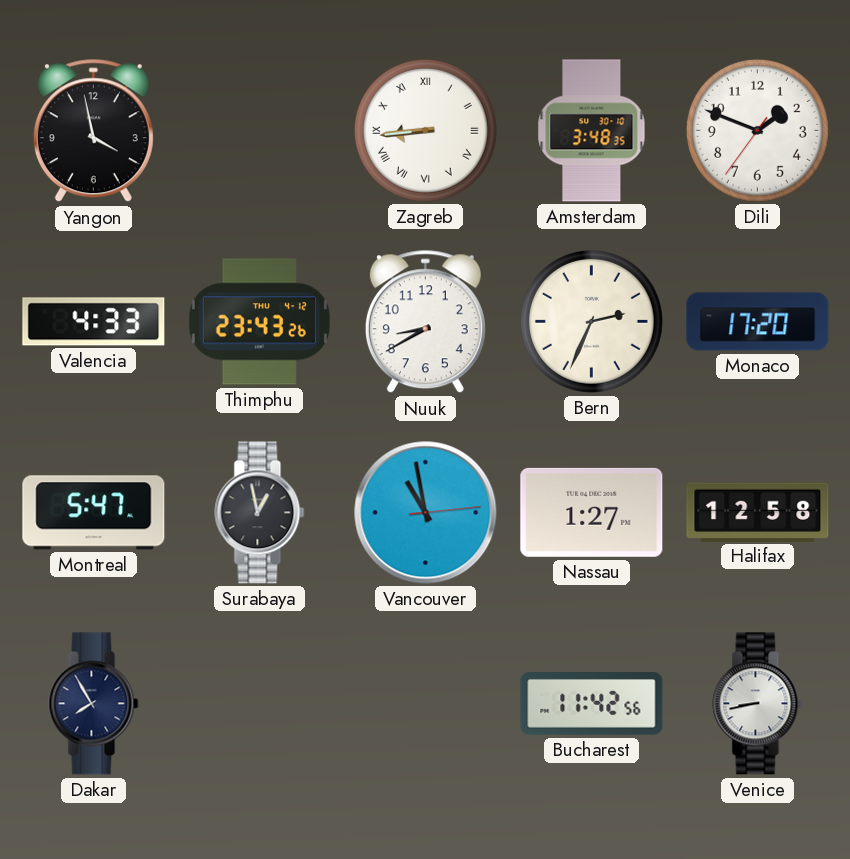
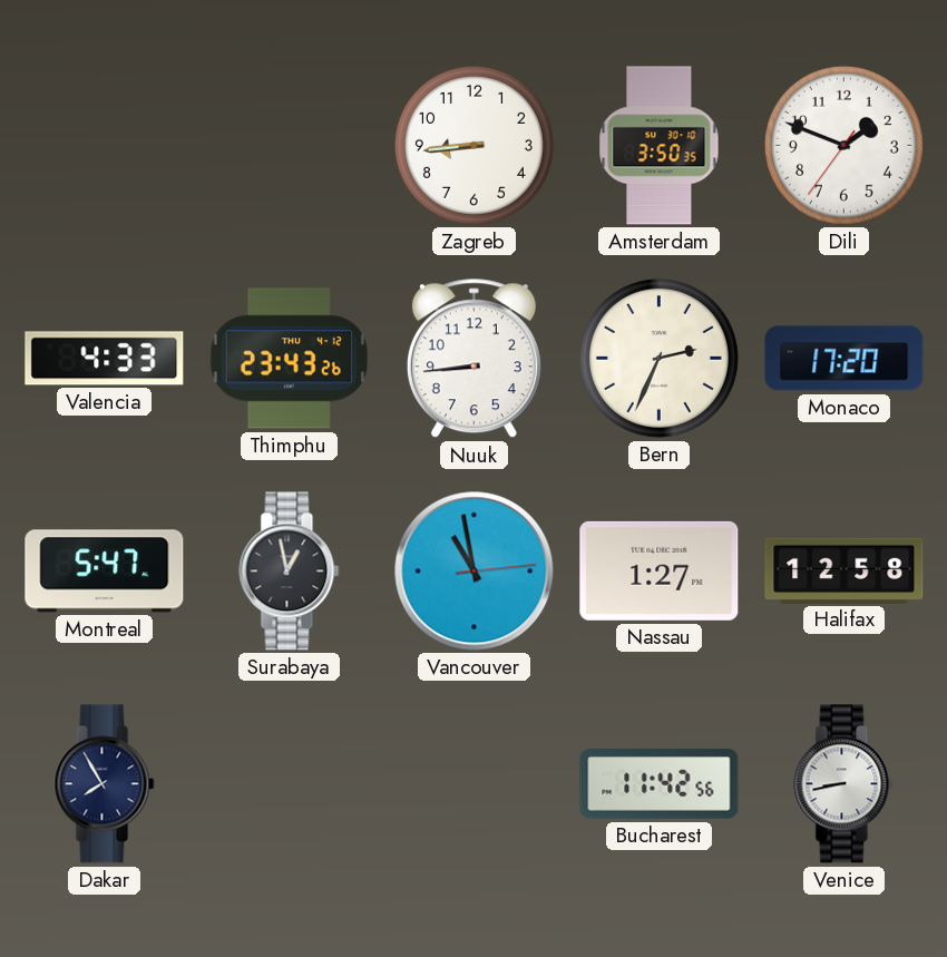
Yangon: 3:58 -> none (93, 131)
Zagreb numerals: Roman -> Arabic (473, 145)
Amsterdam: 3:48 -> 3:50 (660, 146)
Nuuk: 8:40 -> 8:44 (473, 359)
